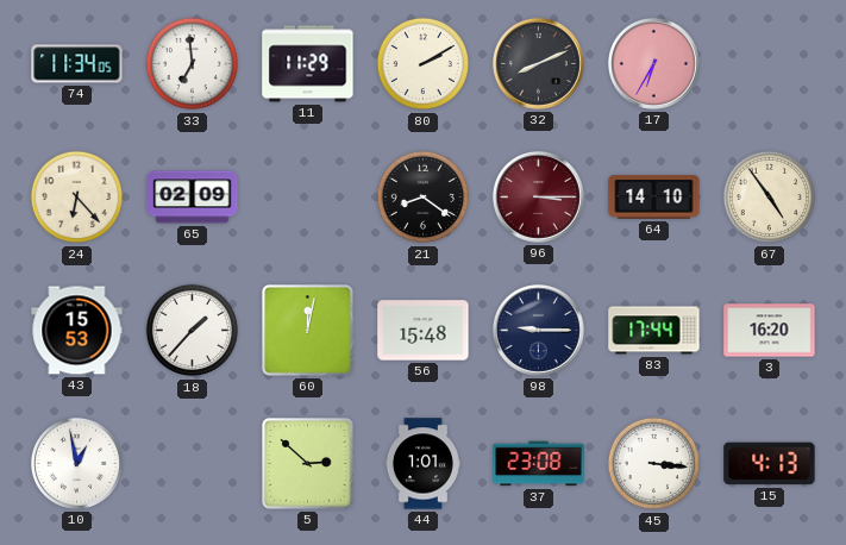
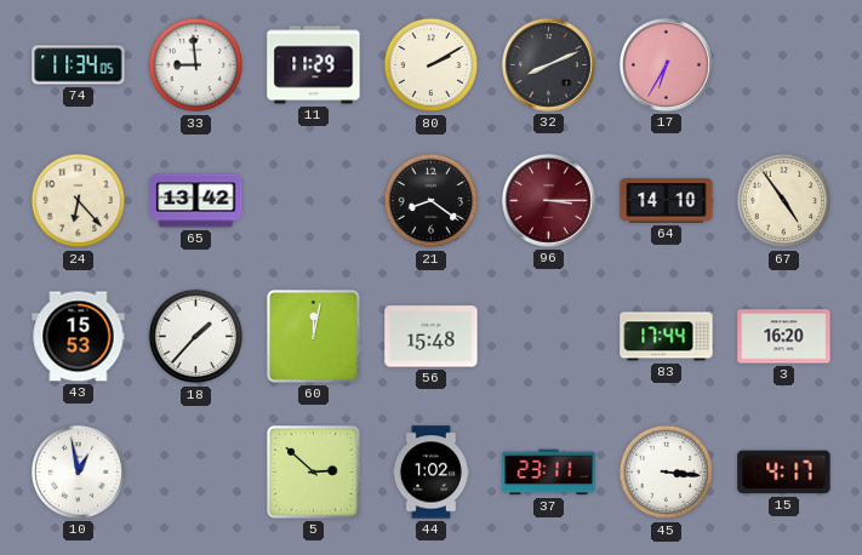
33: 6:59 -> 8:59 (196, 65)
65: 02:09 -> 13:42 (196, 201)
98: 9:15 -> none (538, 330)
44: 1:01 -> 1:02 (430, 473)
37: 23:08 -> 23:11 (549, 473)
15: 4:13 -> 4:17 (784, 473)
